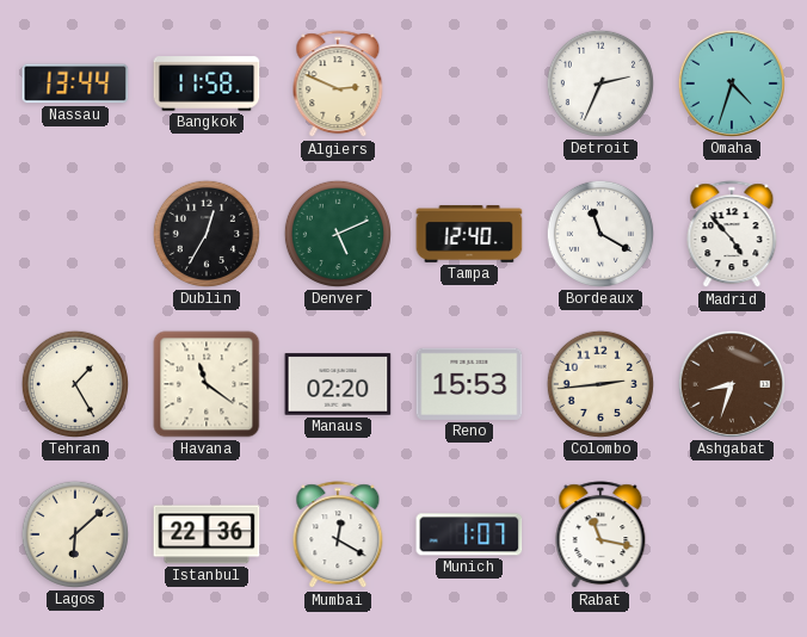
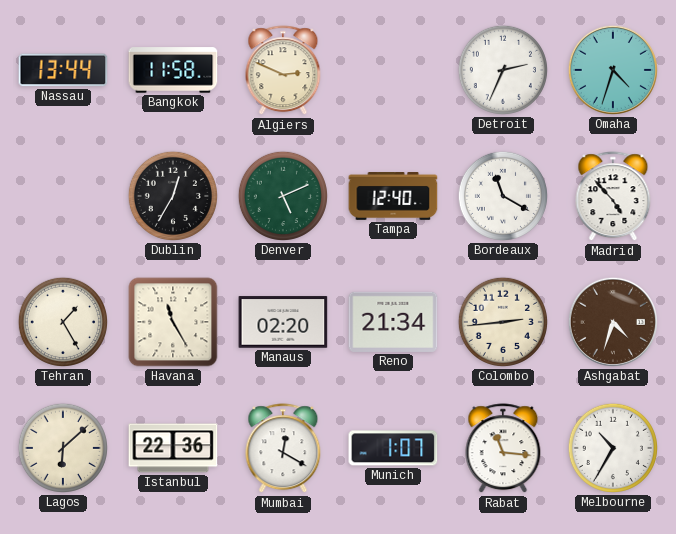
Havana: 11:21 -> 11:25 (173, 322)
Reno: 15:53 -> 21:34 (393, 322)
Ashgabat: 8:33 -> 4:33 (613, 322)
Rabat: 11:17 -> 11:16 (503, 449)
Melbourne: none -> 10:35 (613, 448)
